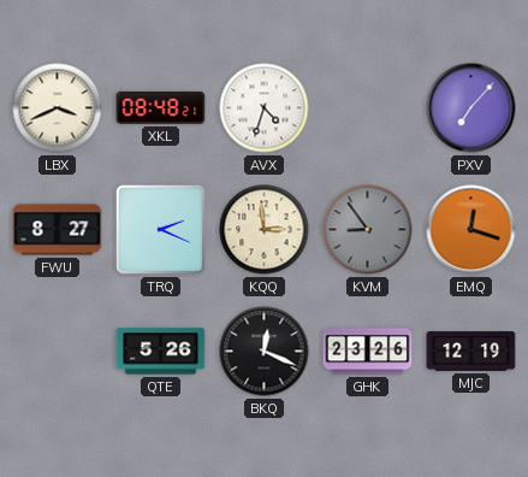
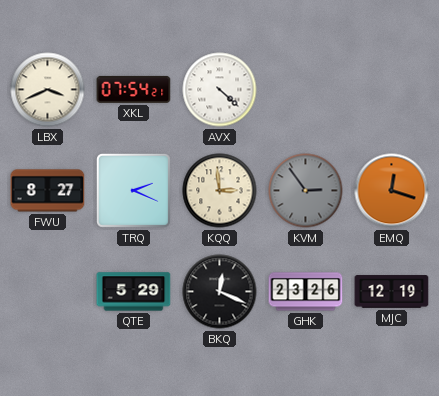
XKL: 08:48 -> 07:54 (134, 89)
AVX: 4:33 -> 4:22 (220, 90)
PXV: 7:07 -> none (471, 108)
KVM: 8:54 -> 2:54 (306, 191)
QTE: 5:26 -> 5:29 (134, 292)
